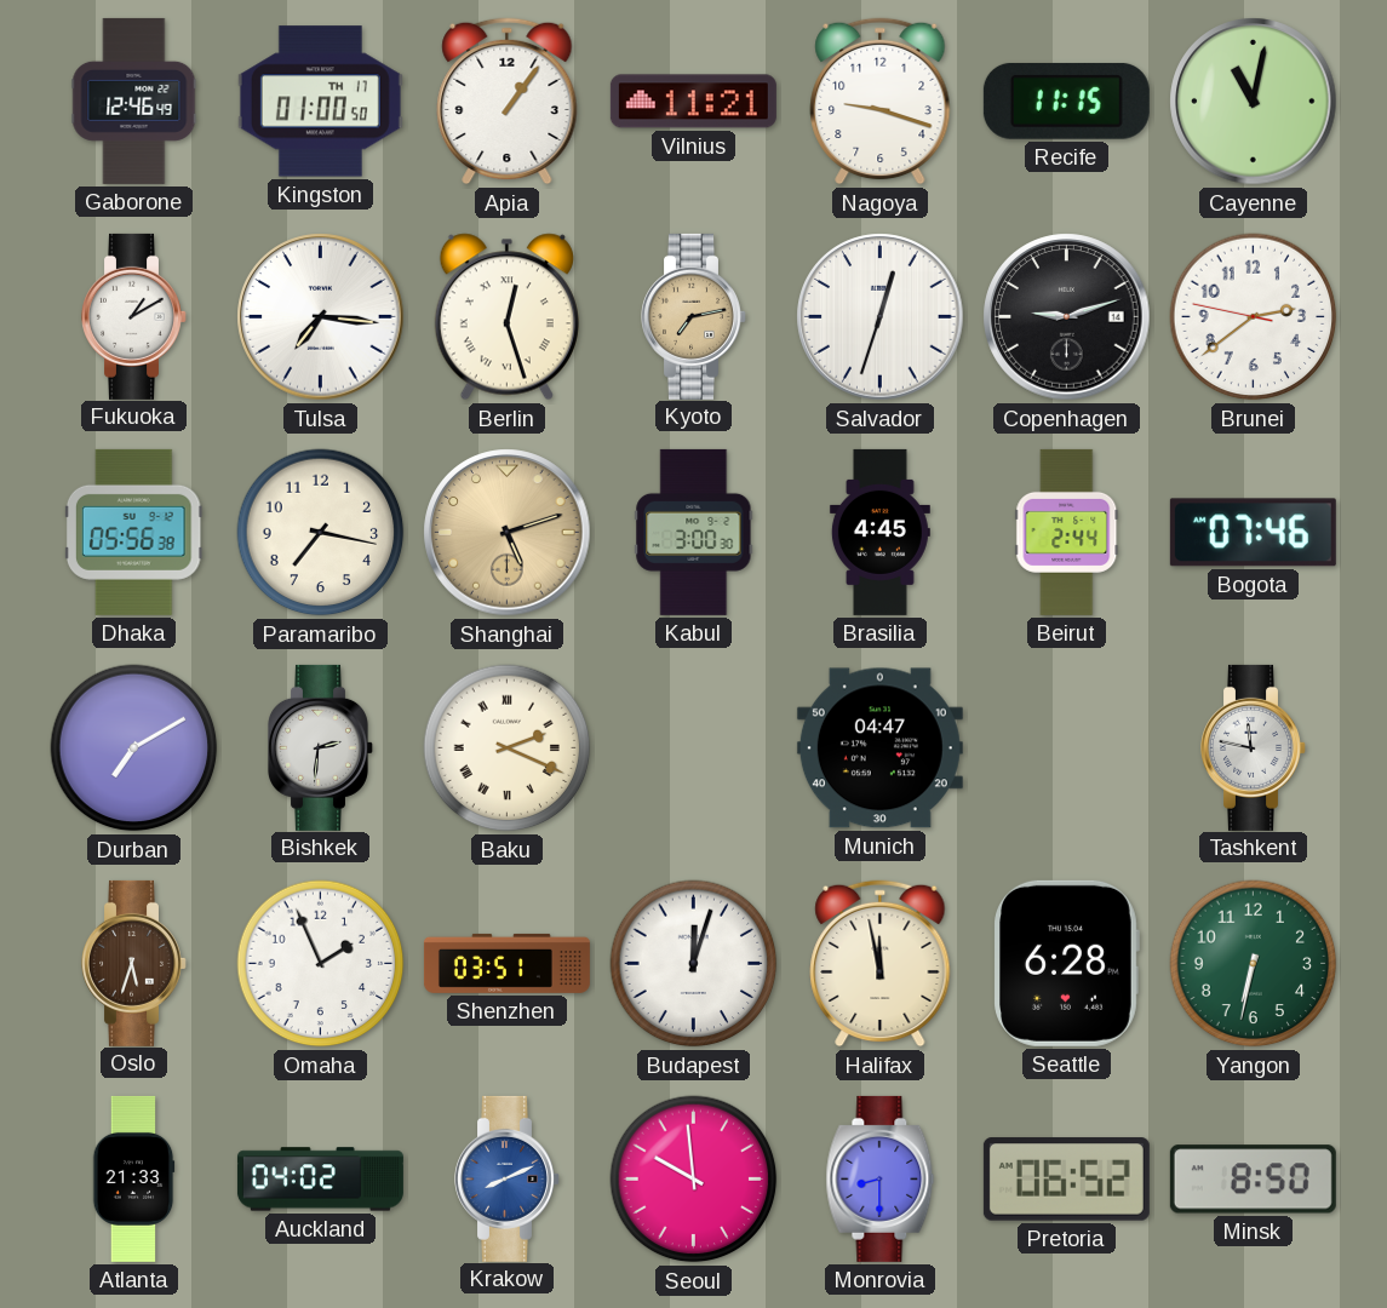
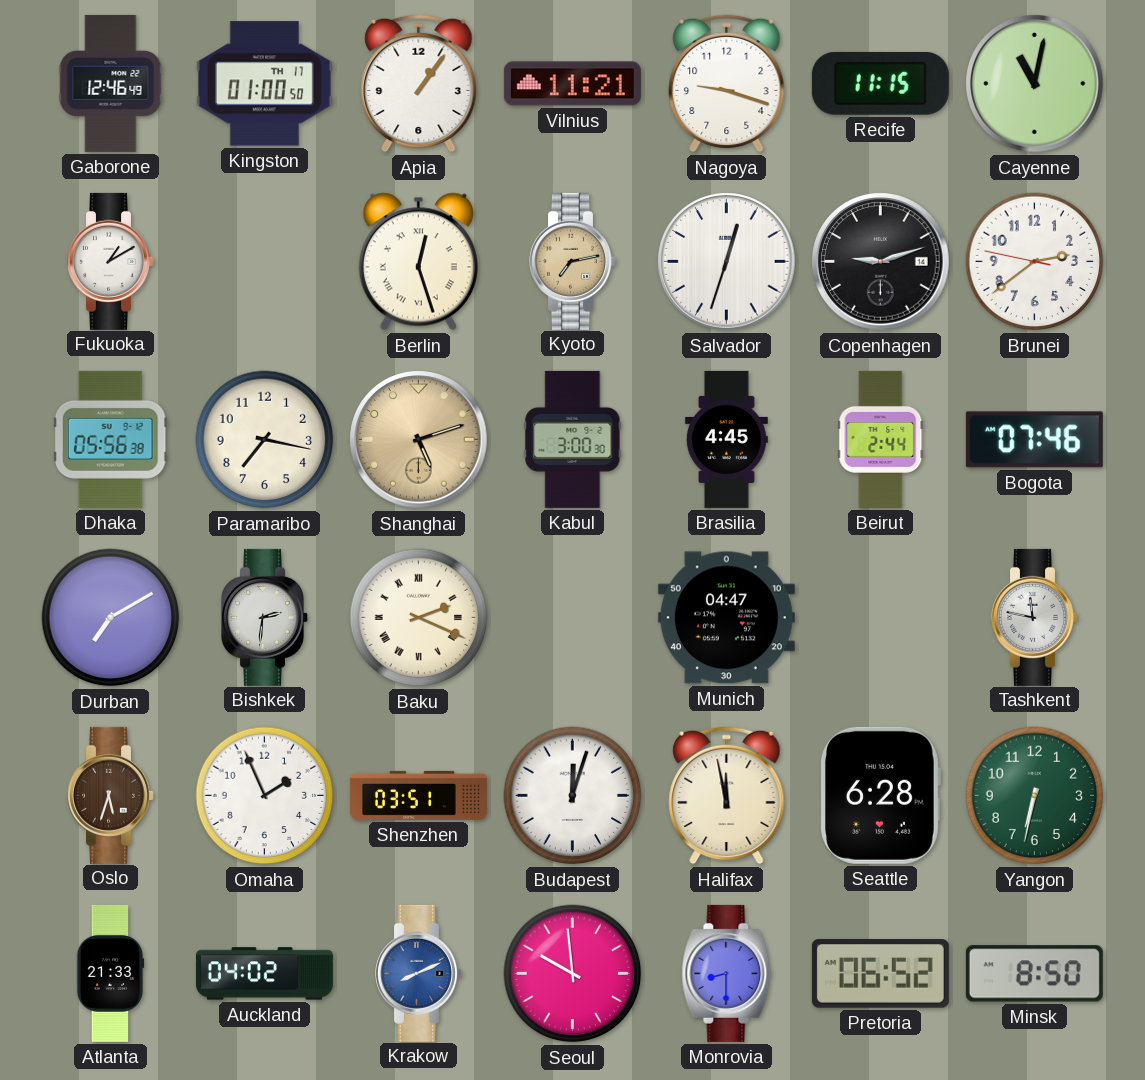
Tulsa: 7:16 -> none (321, 317)
